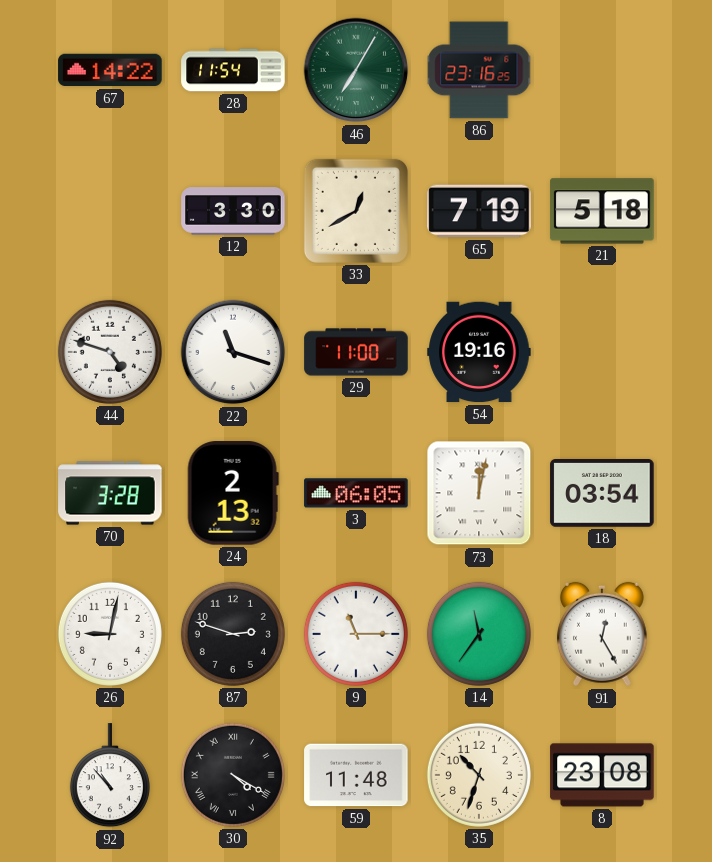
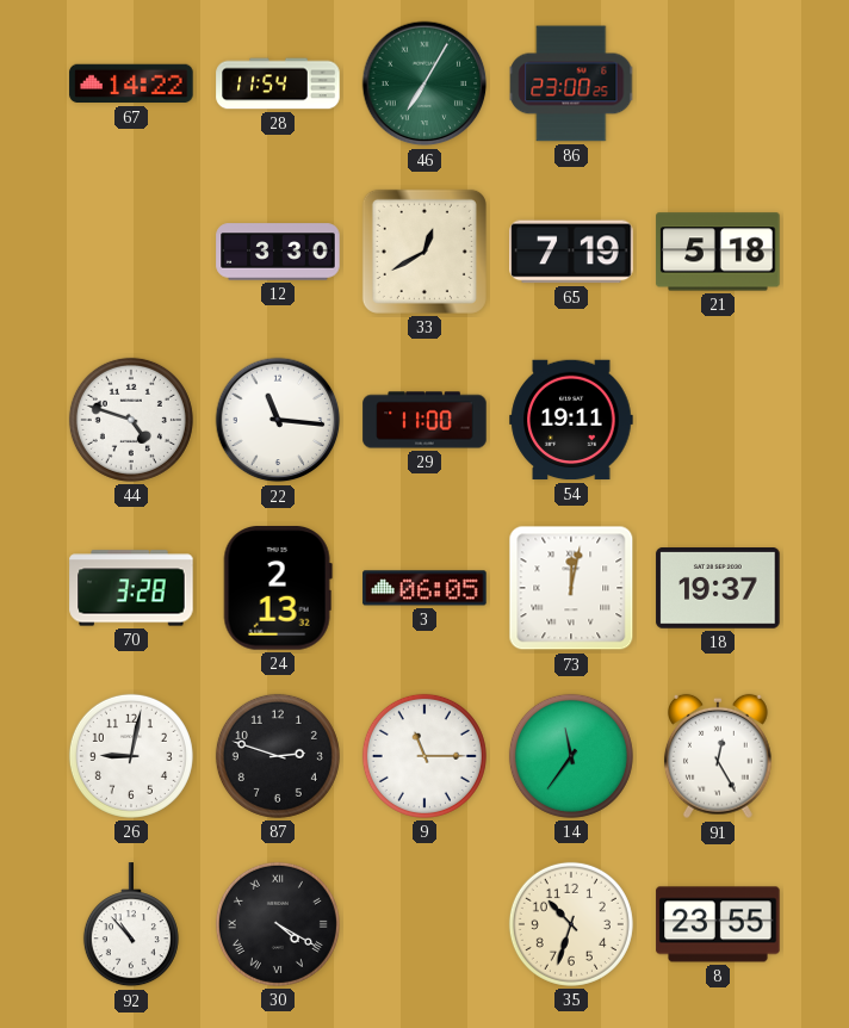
86: 23:16 -> 23:00 (572, 83)
22: 11:18 -> 11:16 (278, 420)
54: 19:16 -> 19:11 (571, 420)
18: 03:54 -> 19:37 (718, 589)
59: 11:48 -> none (356, 775)
8: 23:08 -> 23:55 (718, 924)
